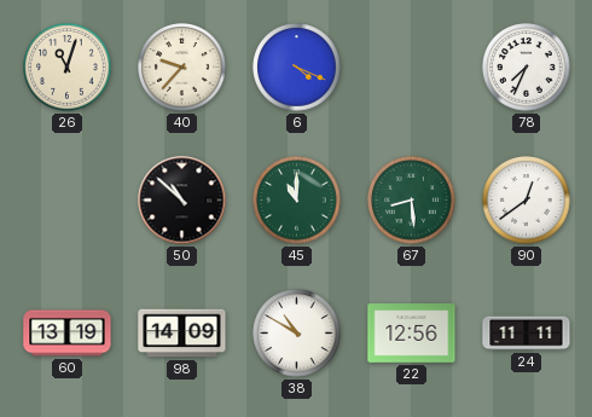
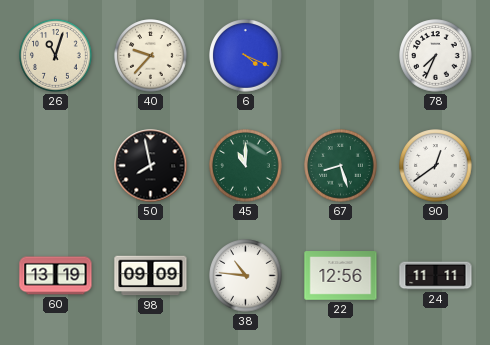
50: 10:52 -> 7:58 (151, 166)
67: 8:29 -> 8:27 (341, 166)
98: 14:09 -> 09:09 (151, 276)
38: 10:50 -> 10:46 (246, 276)
